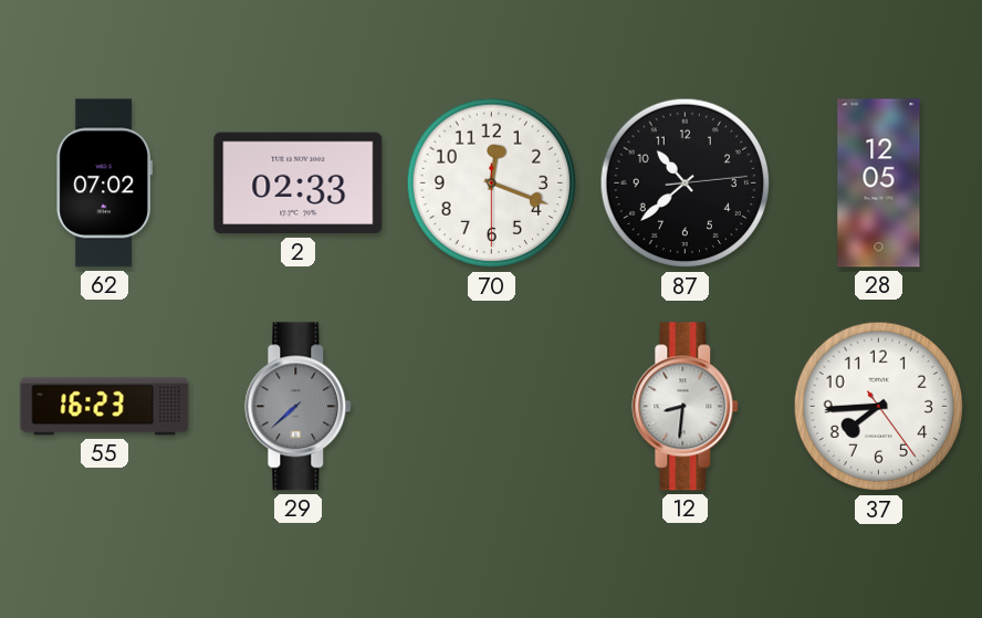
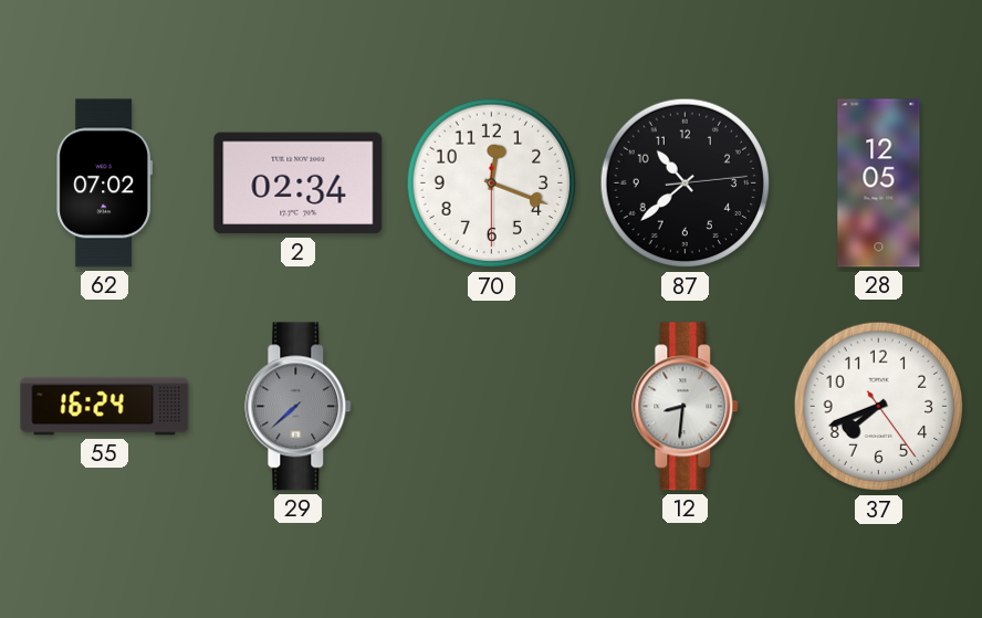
2: 02:33 -> 02:34 (299, 184)
55: 16:23 -> 16:24 (105, 407)
37: 7:44 -> 7:41 (879, 407)
